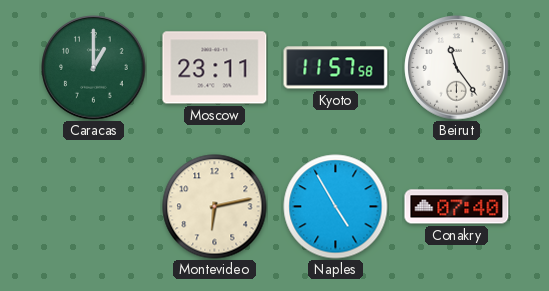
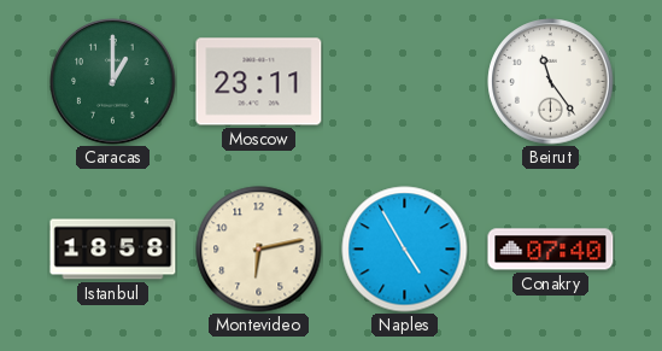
Kyoto: 11:57 -> none (336, 68)
Istanbul: none -> 18:58 (113, 250)
